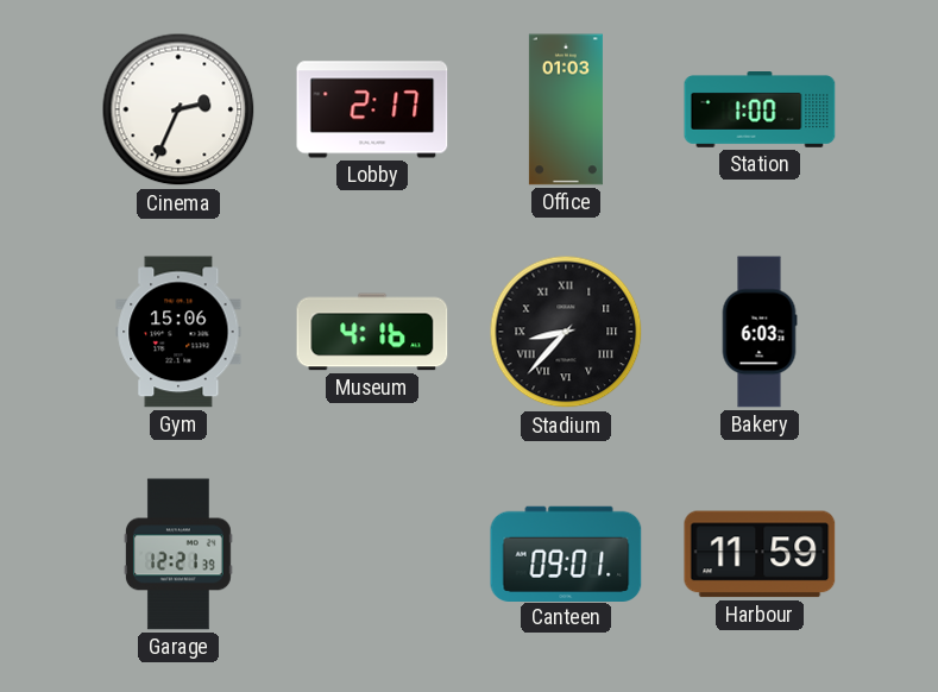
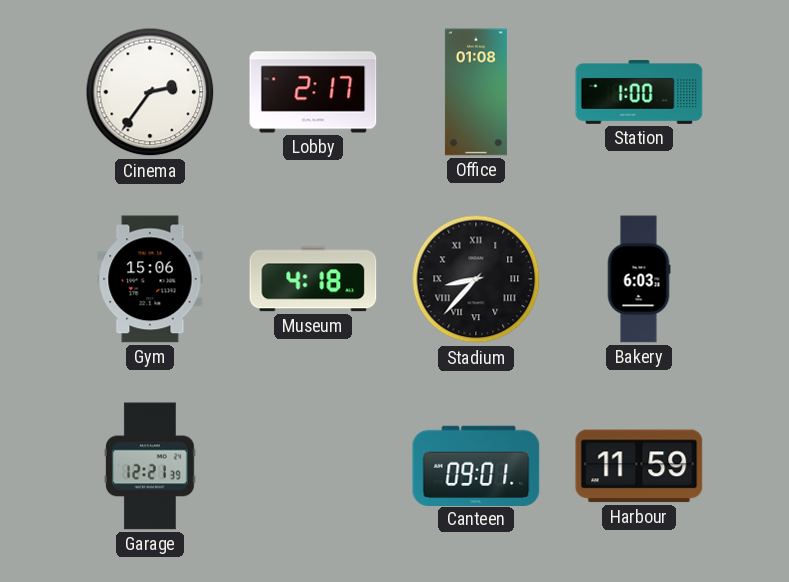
Cinema: 2:34 -> 2:36 (150, 92)
Office: 01:03 -> 01:08 (476, 92)
Museum: 4:16 -> 4:18 (313, 279)
